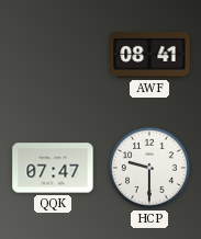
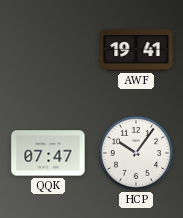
AWF: 08:41 -> 19:41 (136, 50)
HCP: 9:30 -> 10:06 (136, 153)
